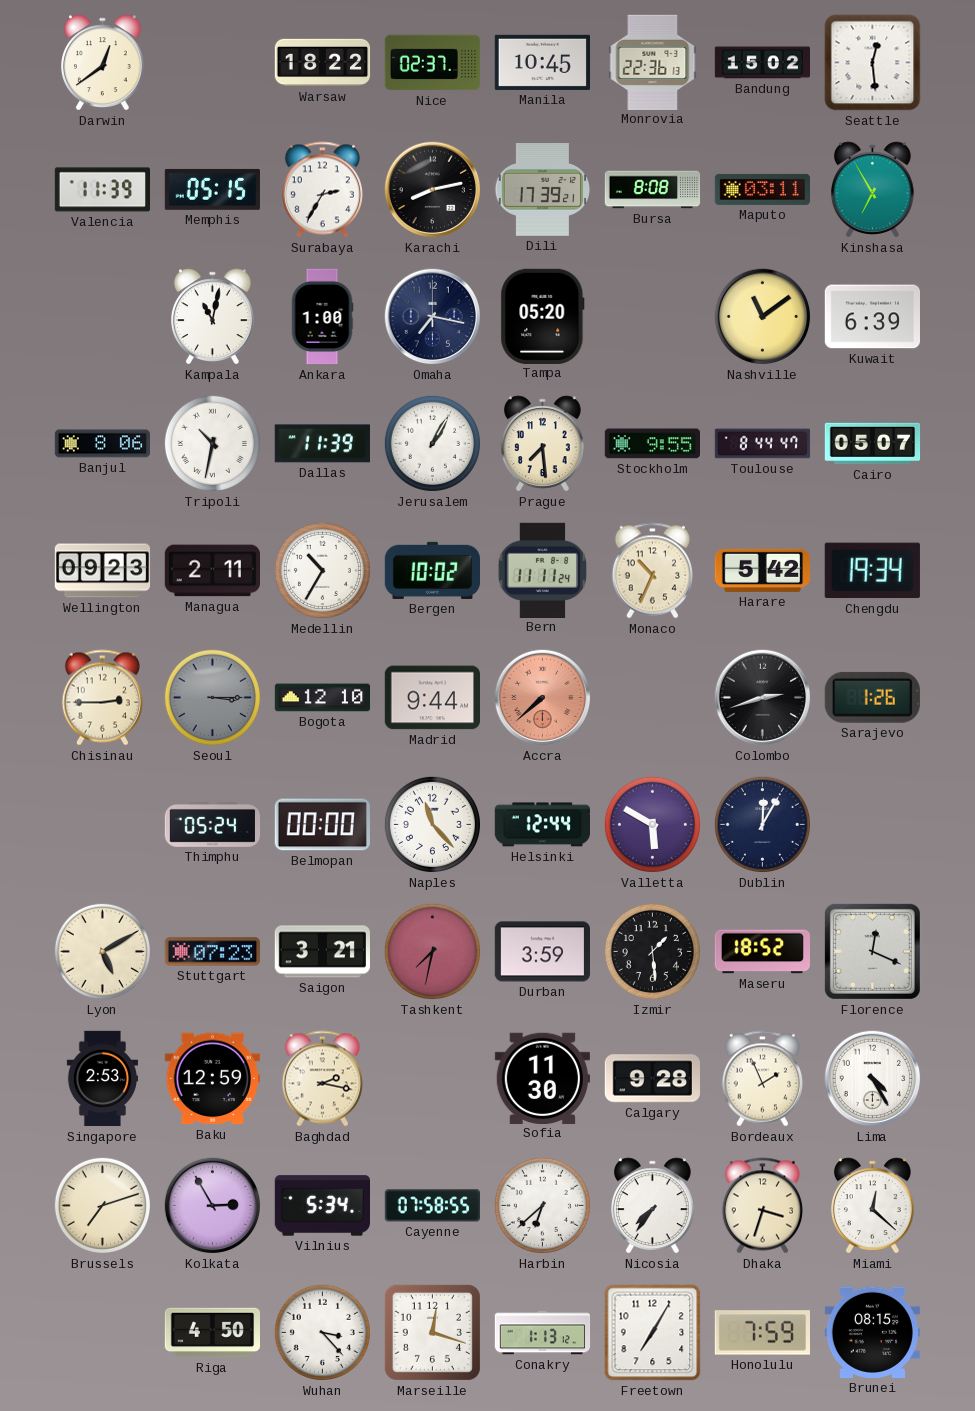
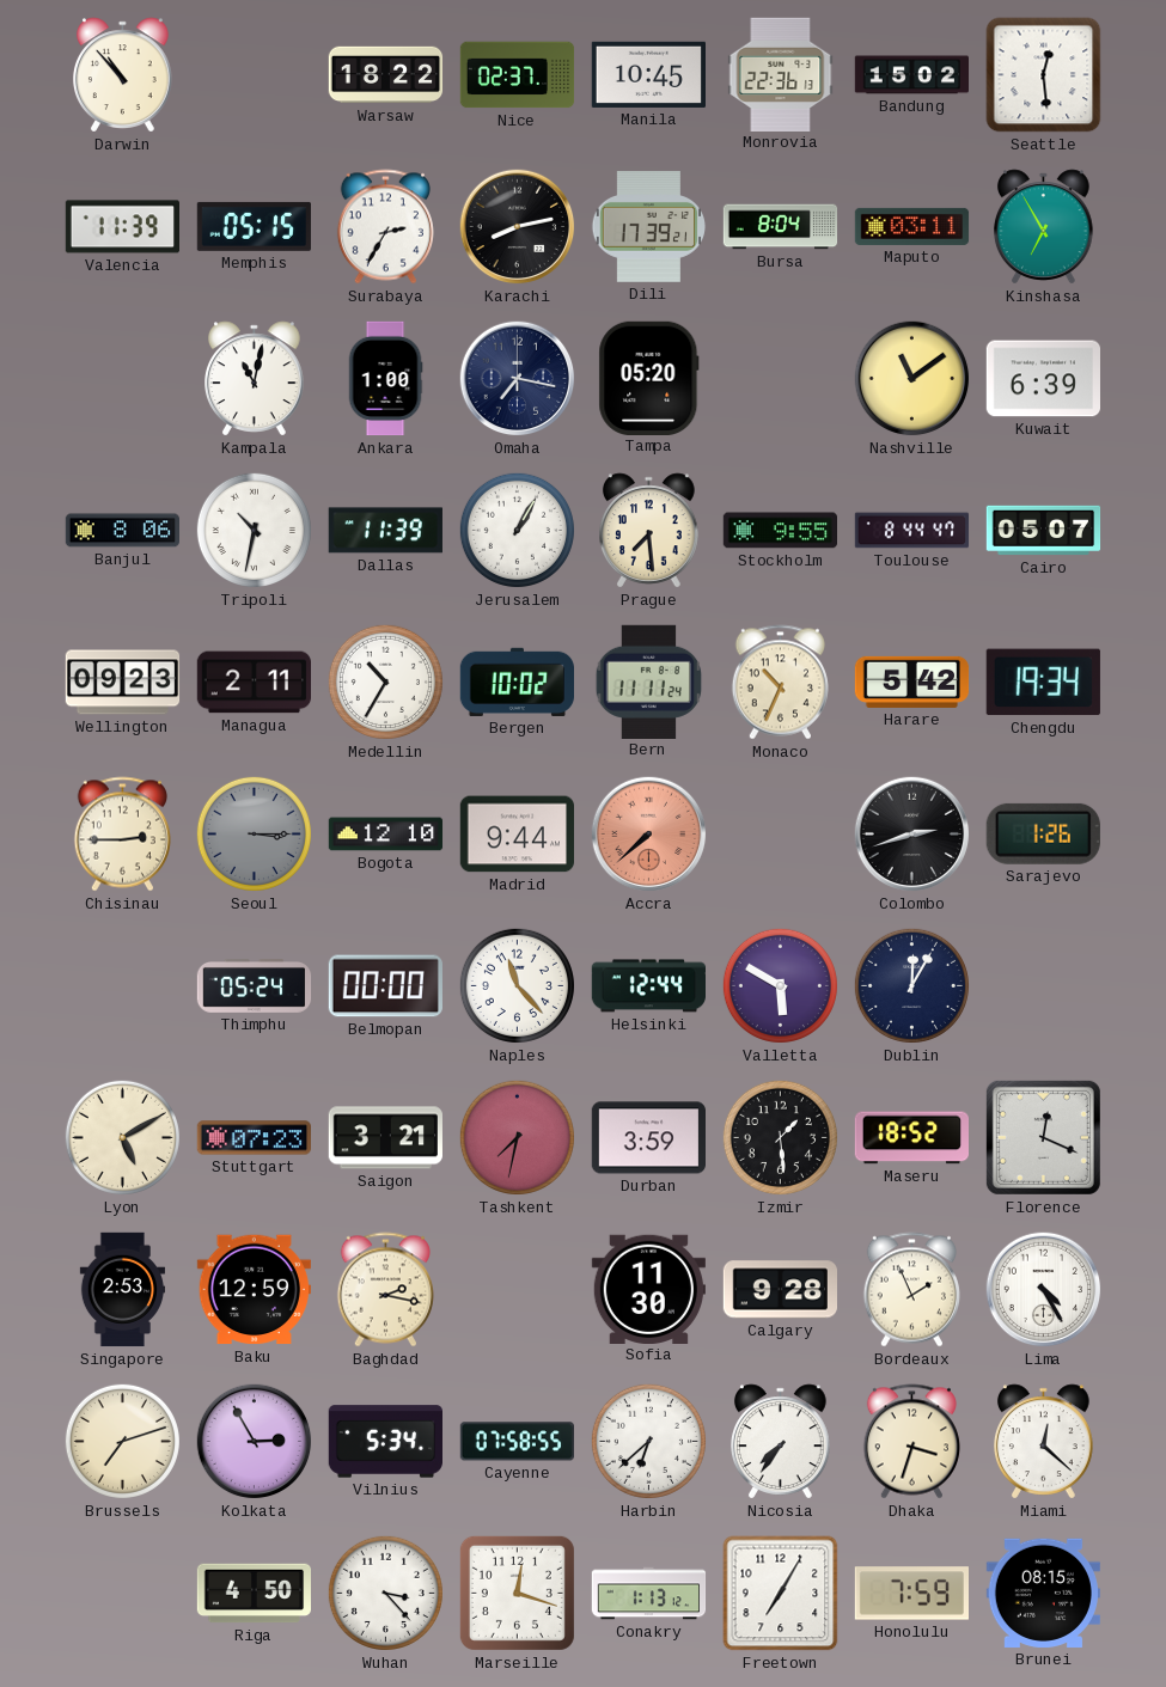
Darwin: 12:39 -> 10:53 (123, 75)
Bursa: 8:08 -> 8:04 (781, 227)
